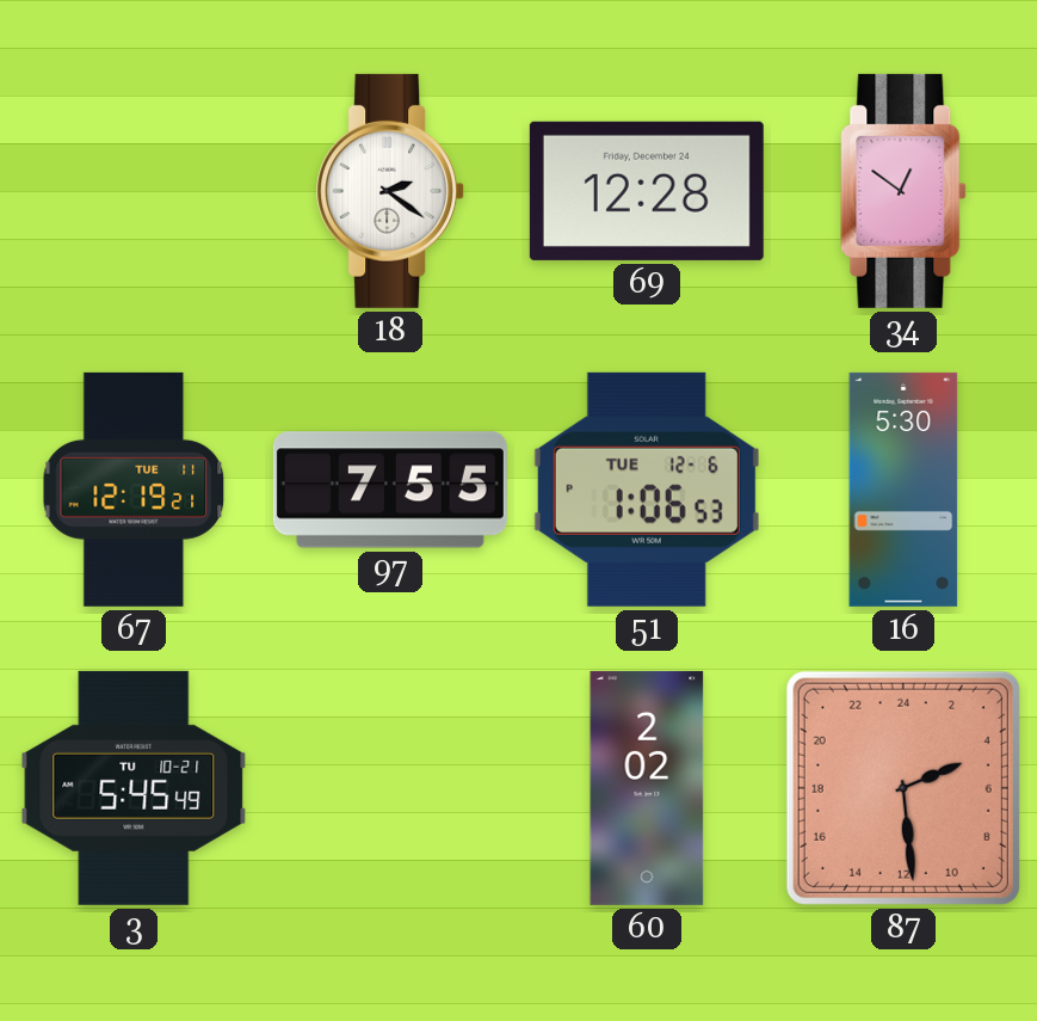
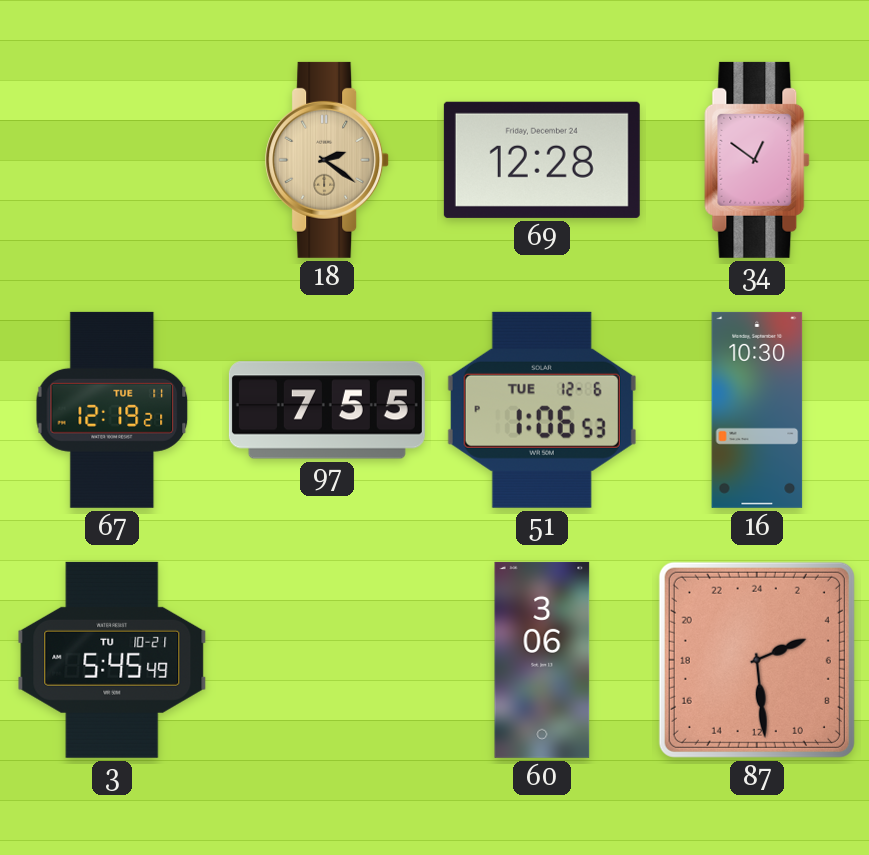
18 dial: white -> champagne (328, 160)
16: 5:30 -> 10:30 (757, 410)
60: 2:02 -> 3:06 (542, 660)
